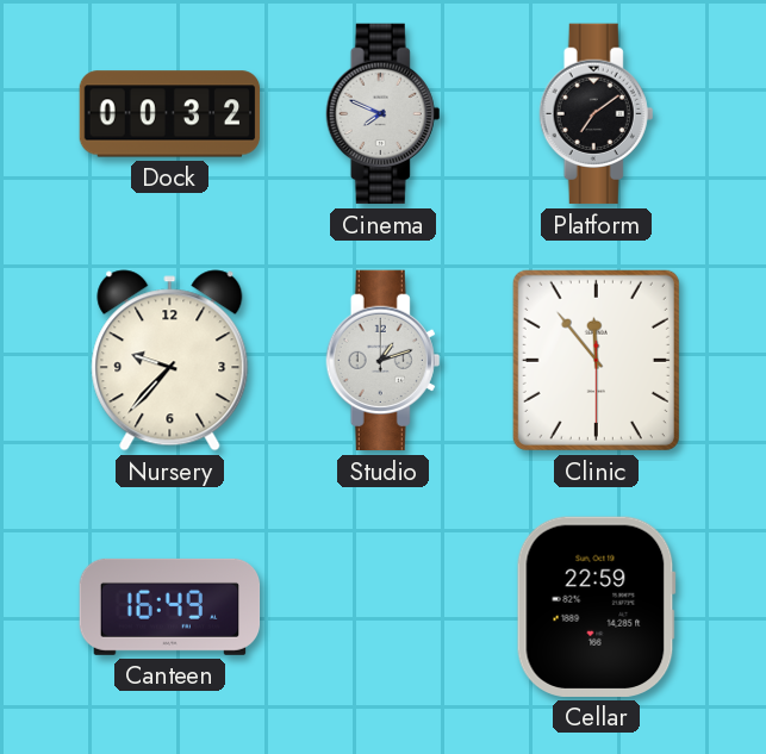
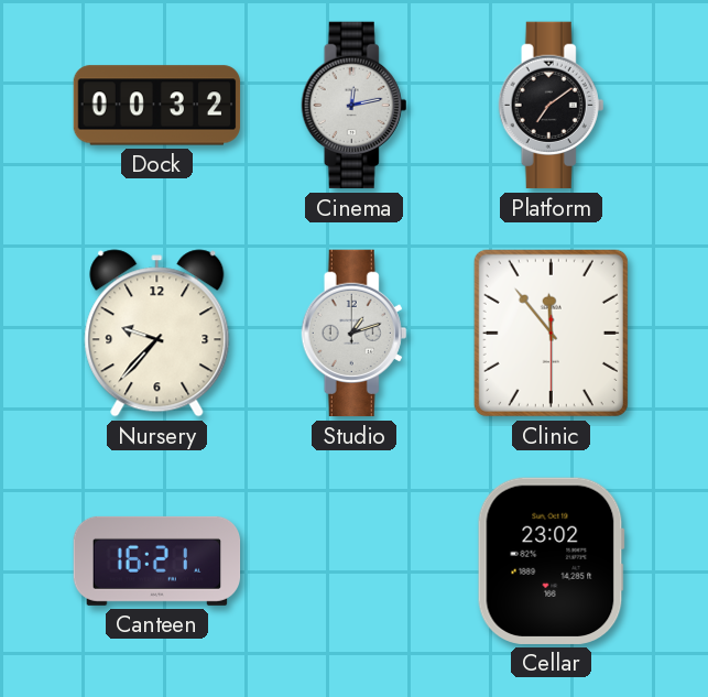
Cinema: 7:49 -> 12:13 (355, 106)
Canteen: 16:49 -> 16:21 (157, 560)
Cellar: 22:59 -> 23:02 (551, 560)
